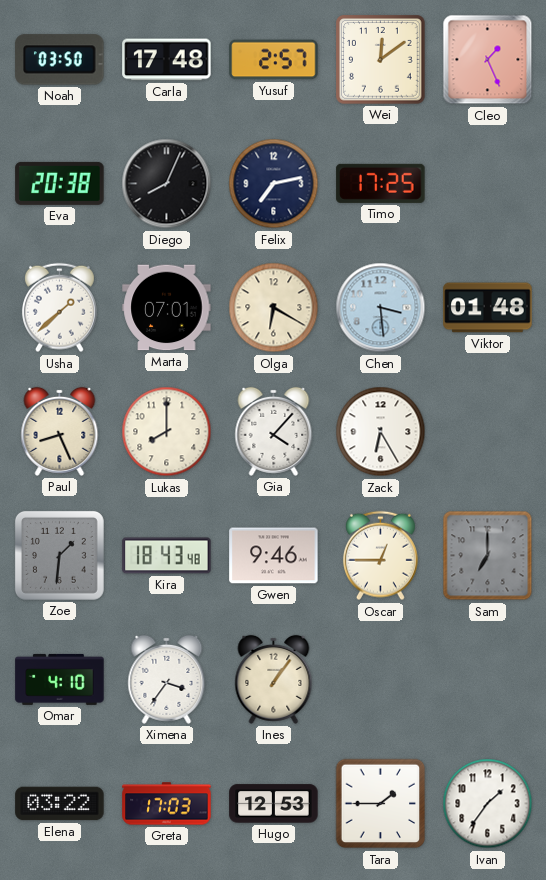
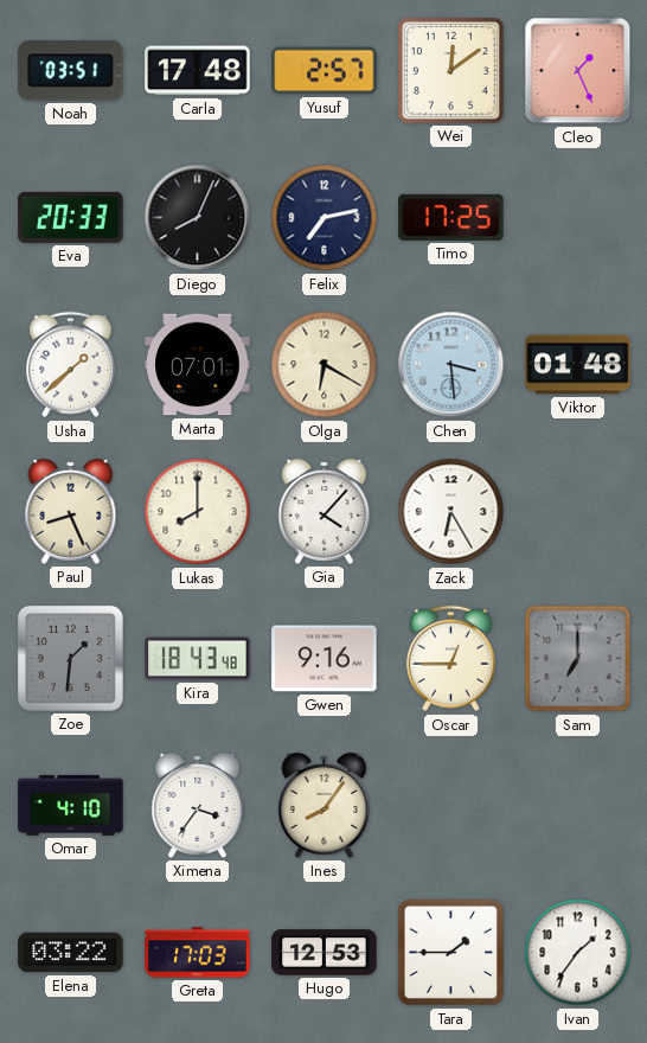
Noah: 03:50 -> 03:51 (71, 71)
Eva: 20:38 -> 20:33 (71, 217)
Gwen: 9:46 -> 9:16 (325, 659)
Ines: 1:06 -> 8:06 (325, 805)
